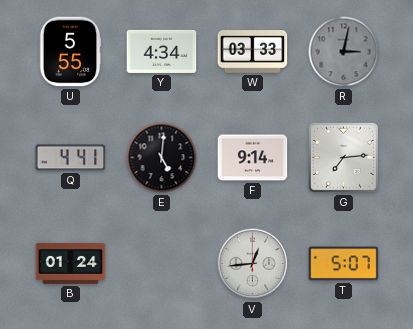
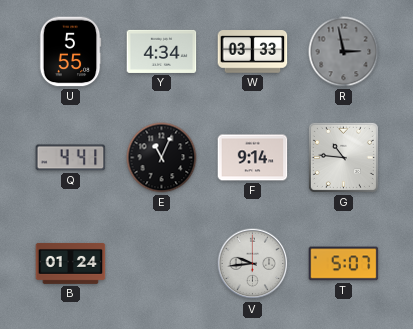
R: 3:02 -> 2:58 (344, 52)
E: 5:01 -> 11:04 (162, 158)
G: 7:14 -> 10:46 (343, 157)
V: 12:44 -> 9:44 (253, 264)
